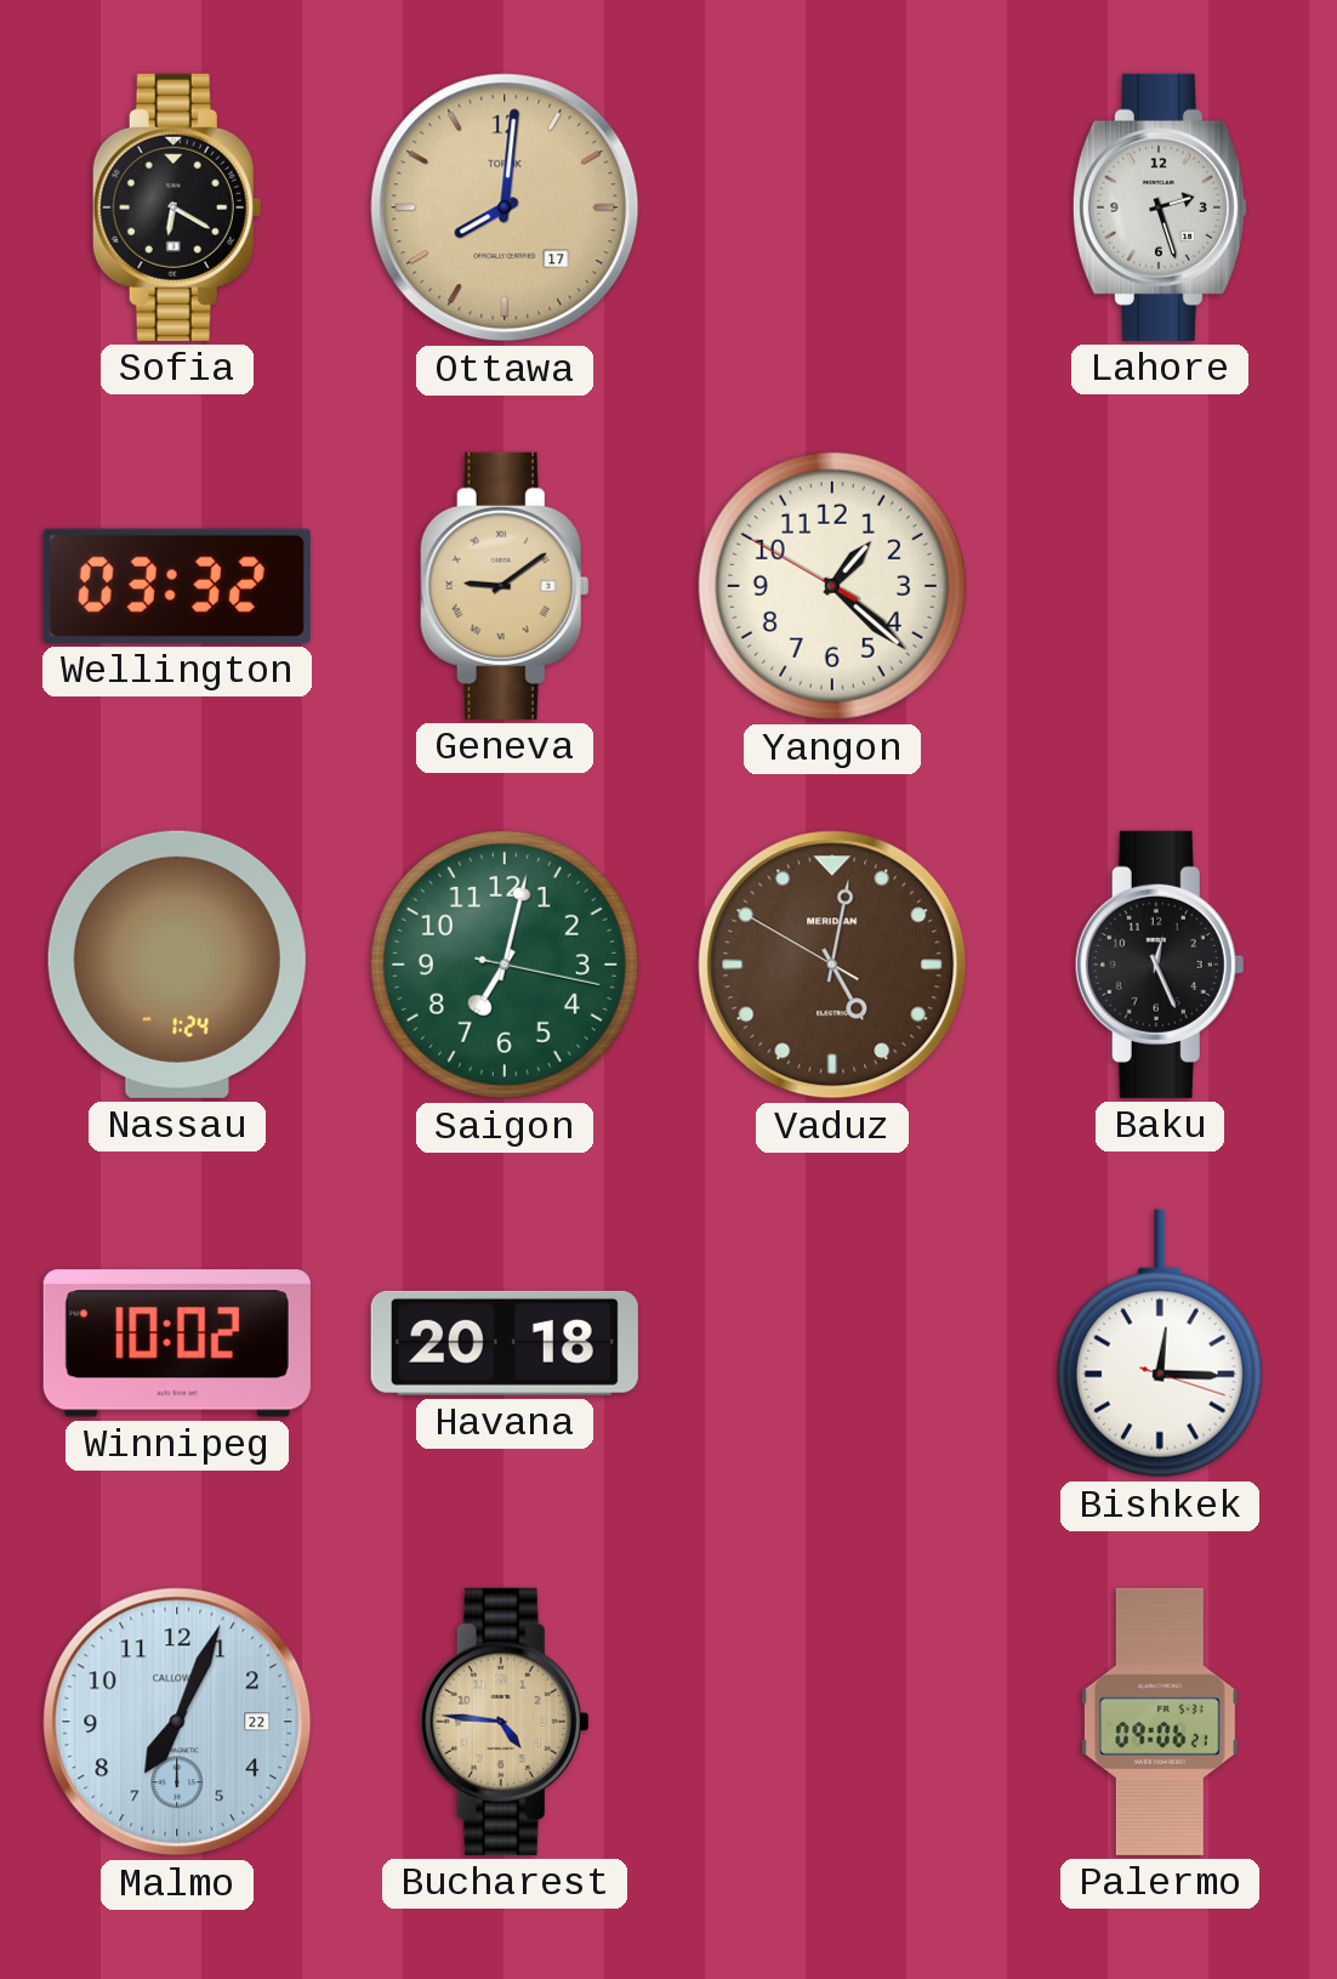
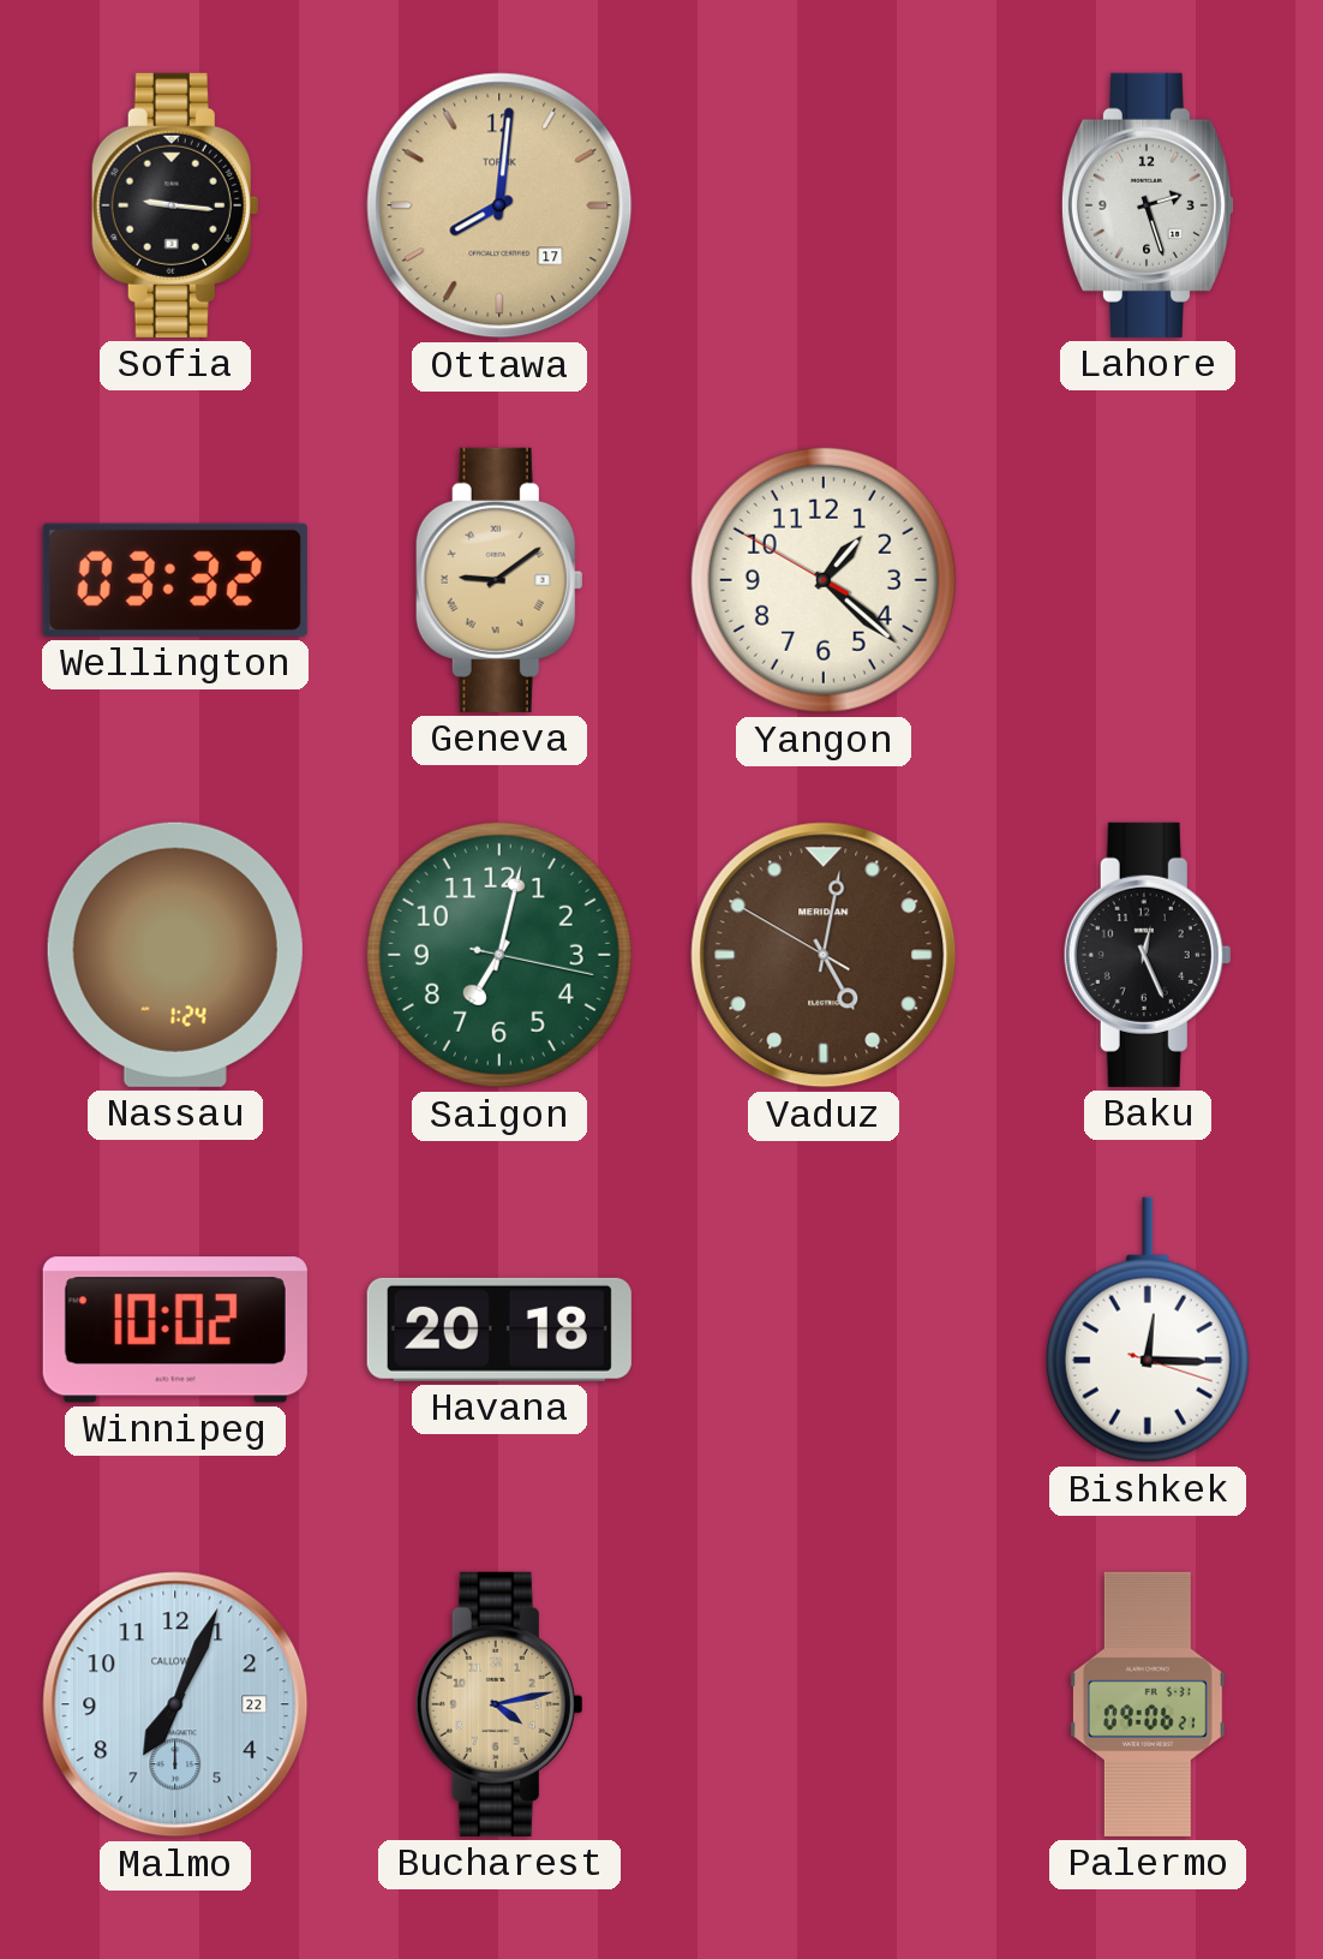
Sofia: 6:20 -> 9:16 (175, 205)
Bucharest: 4:46 -> 4:13 (499, 1704)
